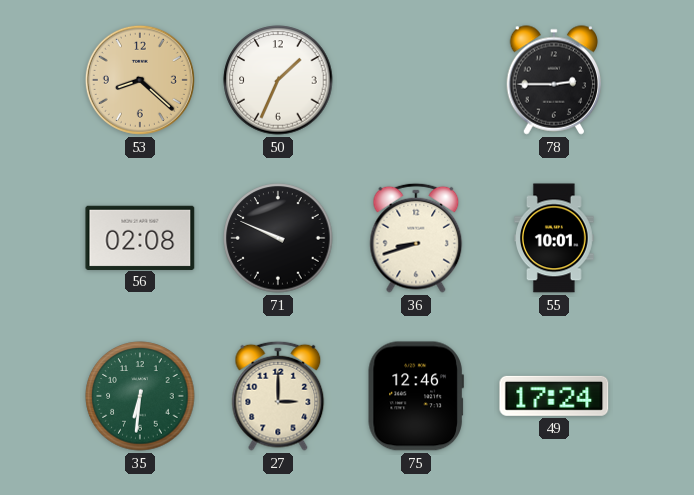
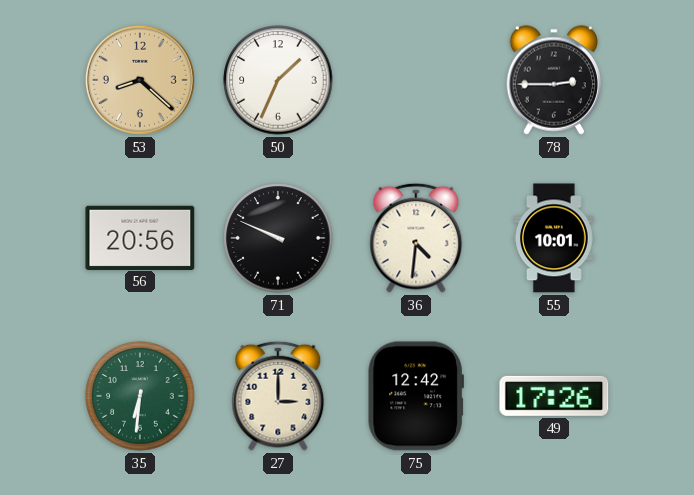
56: 02:08 -> 20:56 (140, 237)
36: 8:42 -> 4:31 (416, 238)
75: 12:46 -> 12:42 (416, 396)
49: 17:24 -> 17:26 (554, 396)
